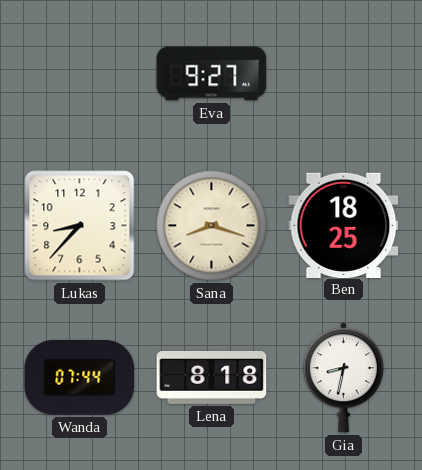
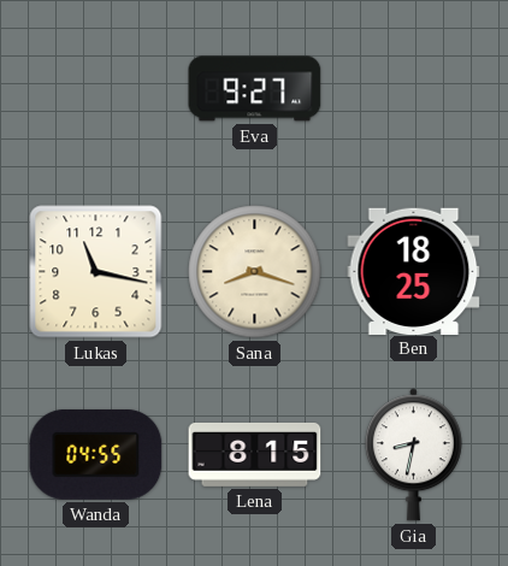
Lukas: 8:37 -> 11:17 (96, 272)
Wanda: 07:44 -> 04:55 (96, 454)
Lena: 8:18 -> 8:15 (255, 455)
